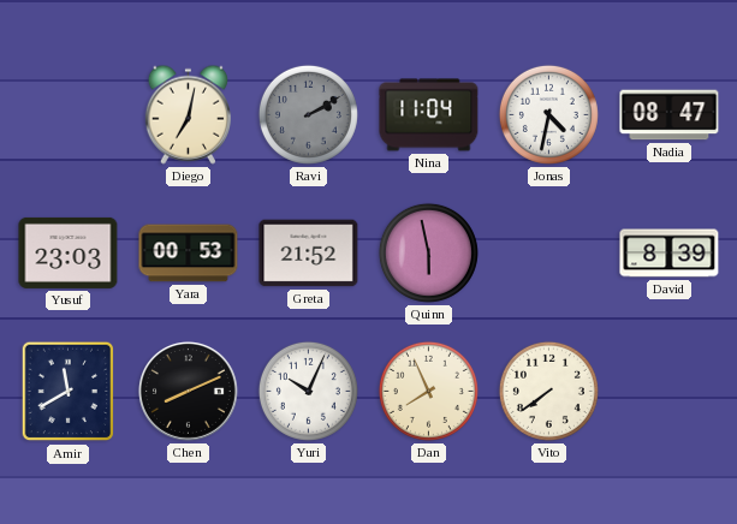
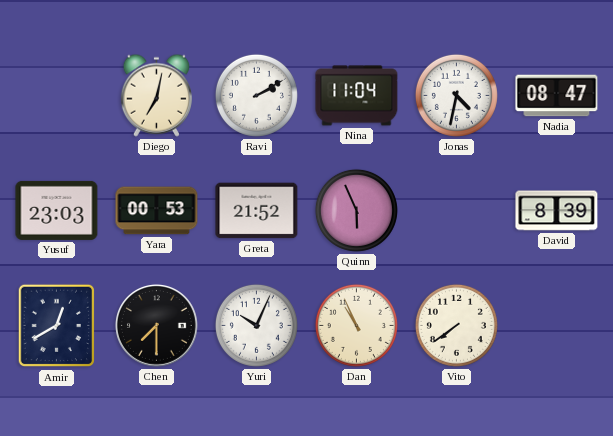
Ravi dial: grey -> white (256, 95)
Quinn: 5:58 -> 5:56 (356, 210)
Amir: 11:40 -> 12:40 (57, 326)
Chen: 8:11 -> 7:30 (156, 325)
Dan: 7:56 -> 10:56 (356, 325)
